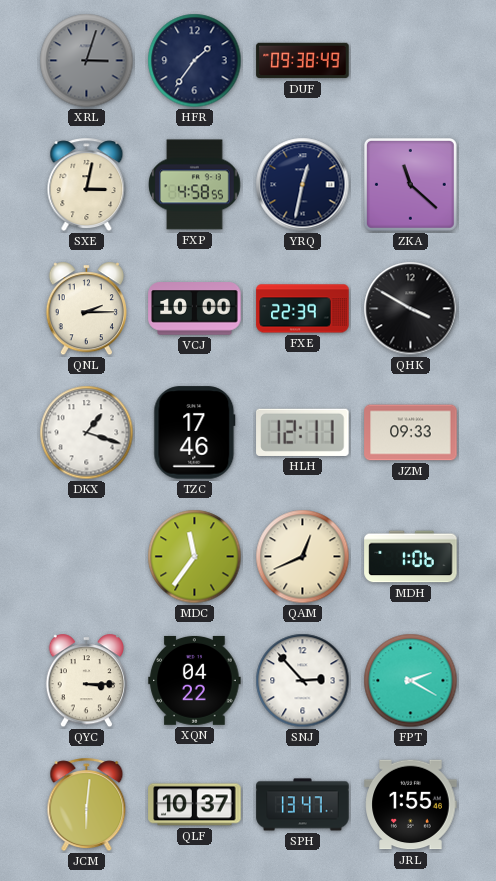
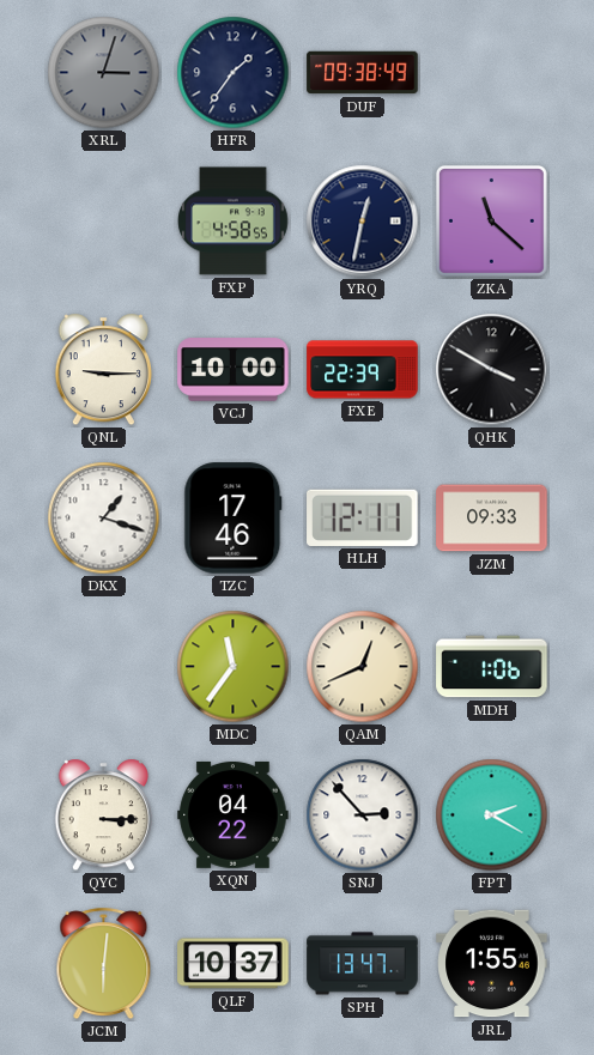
SXE: 3:02 -> none (87, 185)
QNL: 2:15 -> 9:15 (103, 370)
